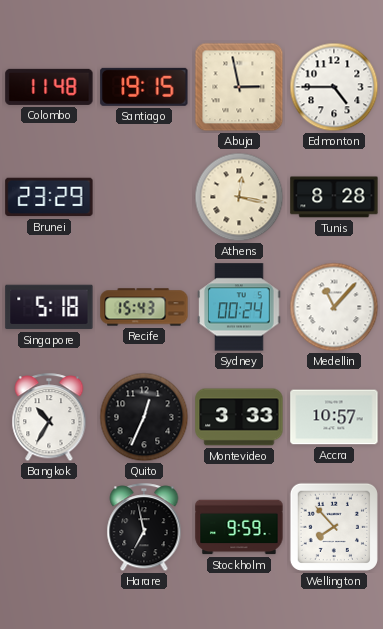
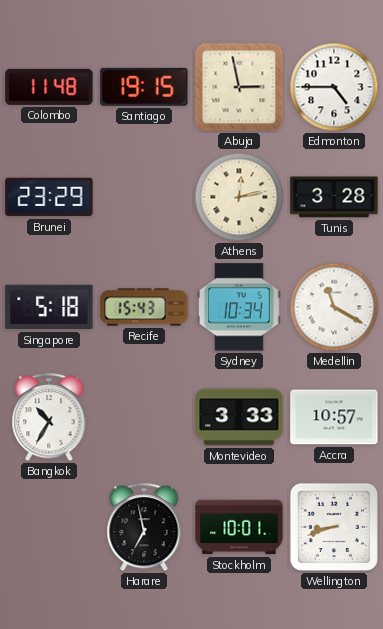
Athens: 12:17 -> 12:13 (239, 197)
Tunis: 8:28 -> 3:28 (334, 197)
Sydney: 00:24 -> 10:34 (240, 307)
Medellin: 11:07 -> 11:20 (334, 307)
Quito: 12:34 -> none (144, 417)
Stockholm: 9:59 -> 10:01 (239, 527)
Wellington: 7:53 -> 8:42 (334, 527)
